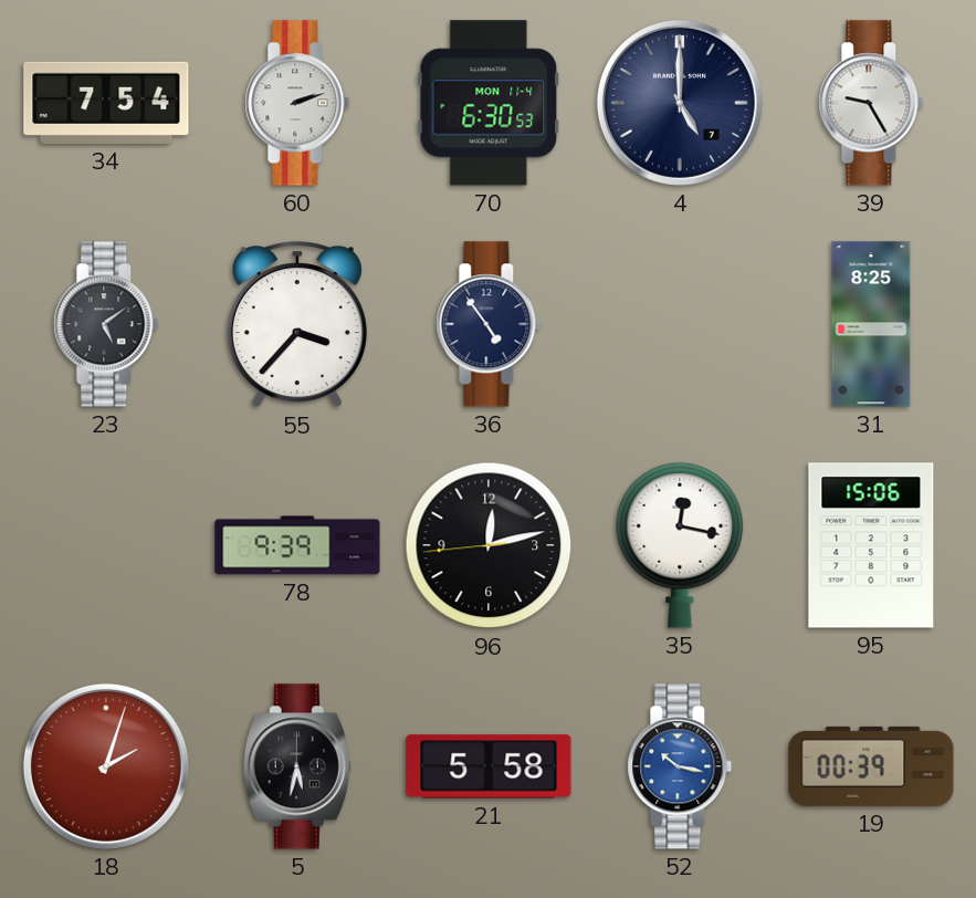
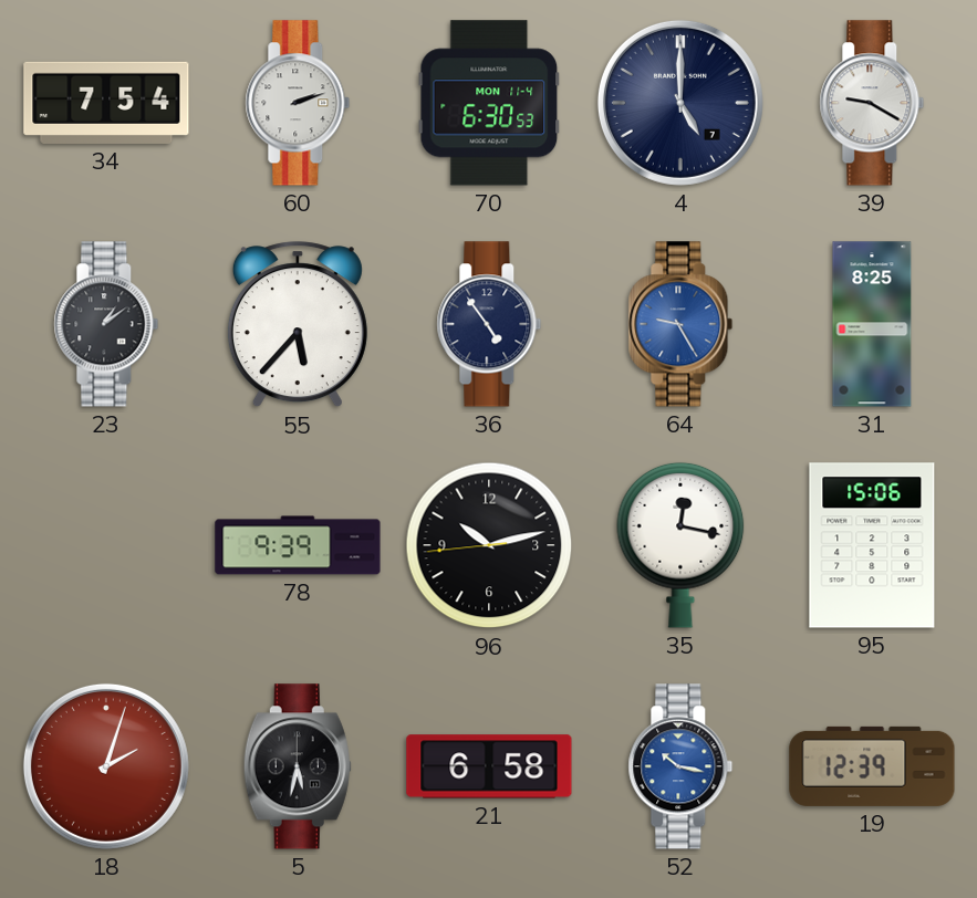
39: 9:25 -> 9:20 (872, 103)
23: 5:09 -> 1:09 (106, 324)
55: 3:37 -> 5:37 (298, 325)
64: none -> 9:25 (680, 324)
96: 12:12 -> 10:12 (489, 545)
21: 5:58 -> 6:58 (489, 766)
19: 00:39 -> 12:39 (872, 766)
